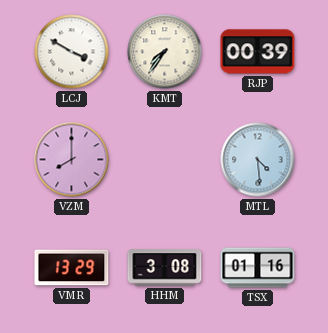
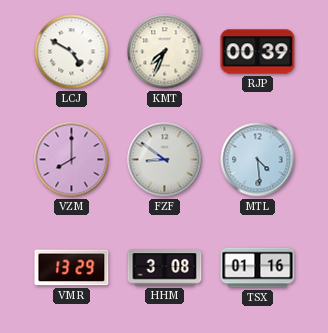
LCJ: 3:50 -> 4:50 (72, 52)
KMT: 7:36 -> 7:34 (165, 52)
FZF: none -> 8:51 (165, 160)
